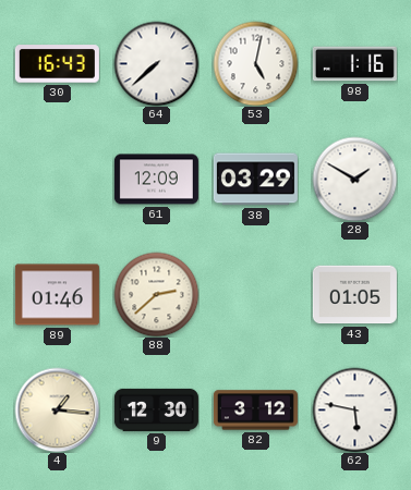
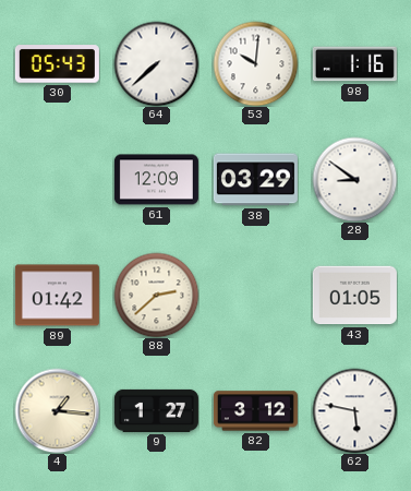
30: 16:43 -> 05:43 (57, 64)
53: 5:02 -> 10:01 (255, 63)
28: 1:50 -> 8:51 (354, 179)
89: 01:46 -> 01:42 (57, 296)
9: 12:30 -> 1:27 (156, 410)
